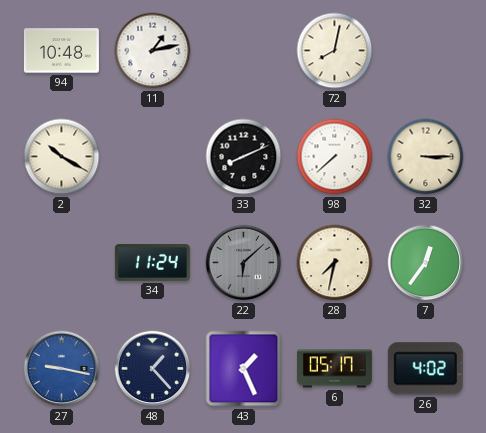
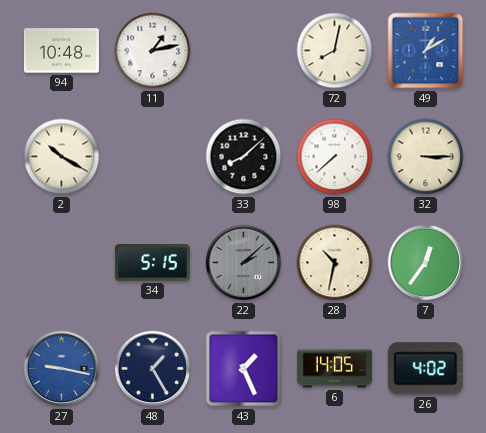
49: none -> 1:10 (426, 51)
33: 8:11 -> 8:08 (244, 157)
34: 11:24 -> 5:15 (152, 263)
22: 6:08 -> 2:08 (244, 263)
28: 7:32 -> 10:32 (335, 263)
48: 1:23 -> 1:25 (153, 369)
6: 05:17 -> 14:05 (334, 369)
